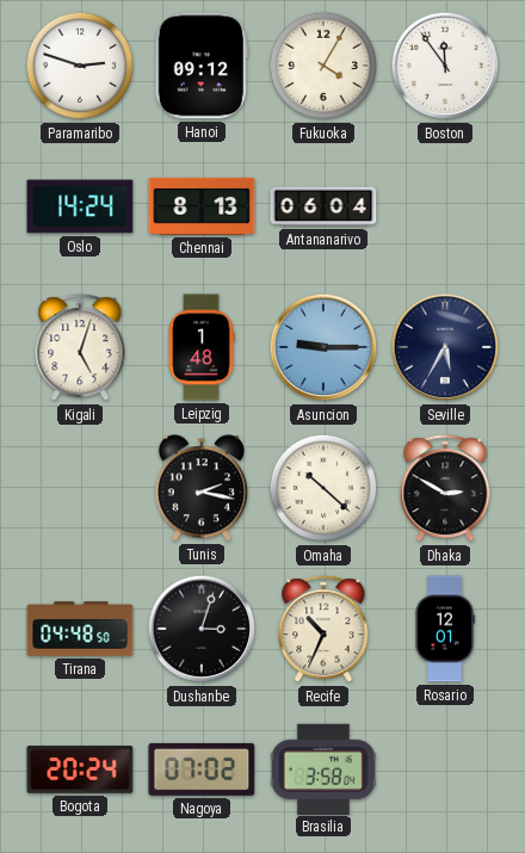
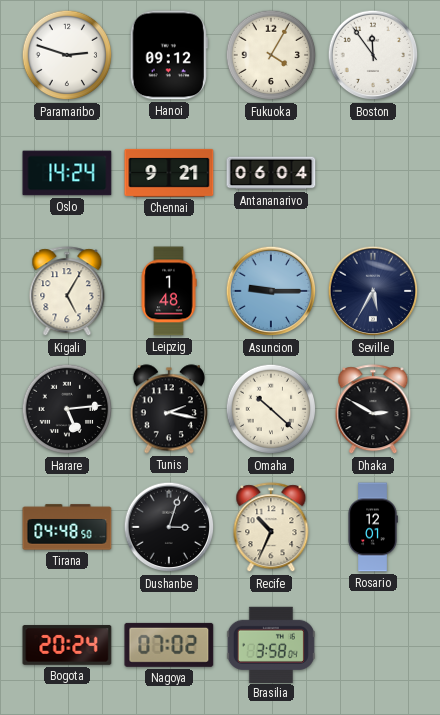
Chennai: 8:13 -> 9:21 (169, 173)
Kigali: 5:03 -> 5:05 (67, 292)
Harare: none -> 5:14 (67, 409)
